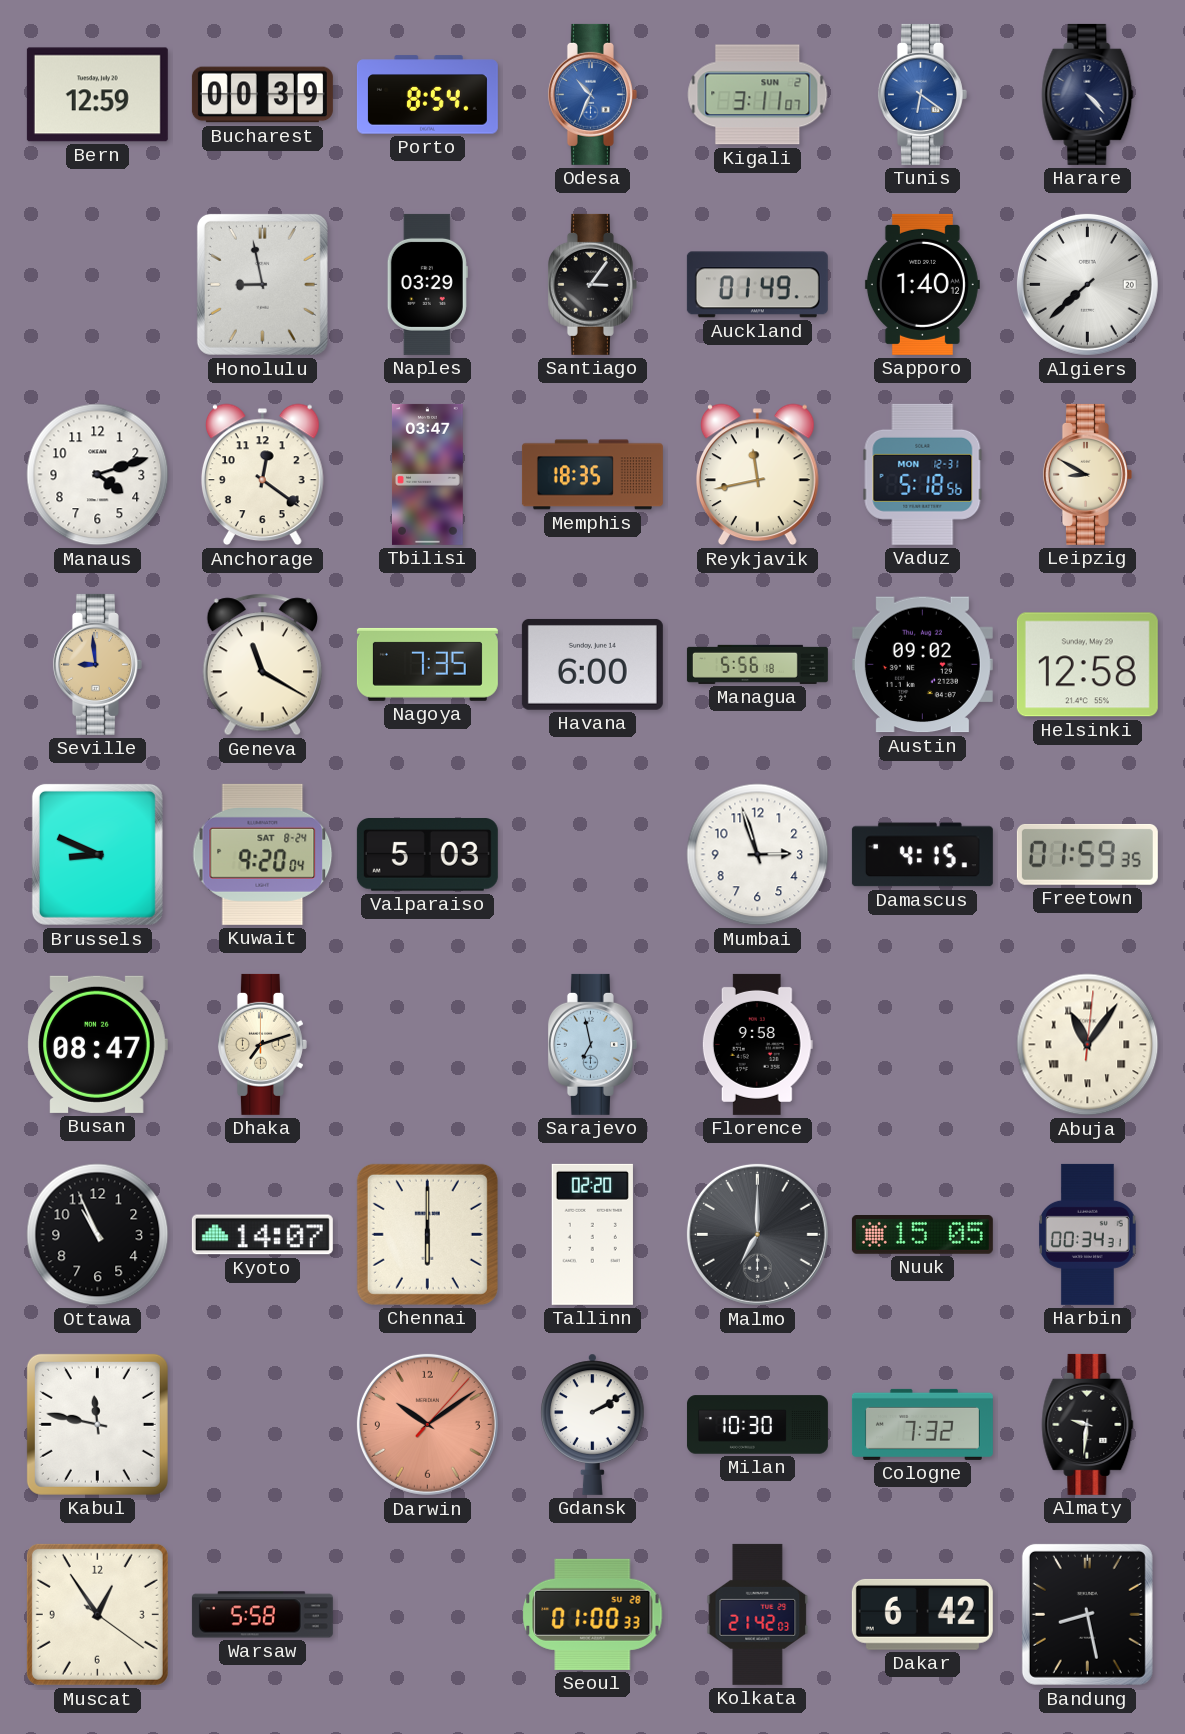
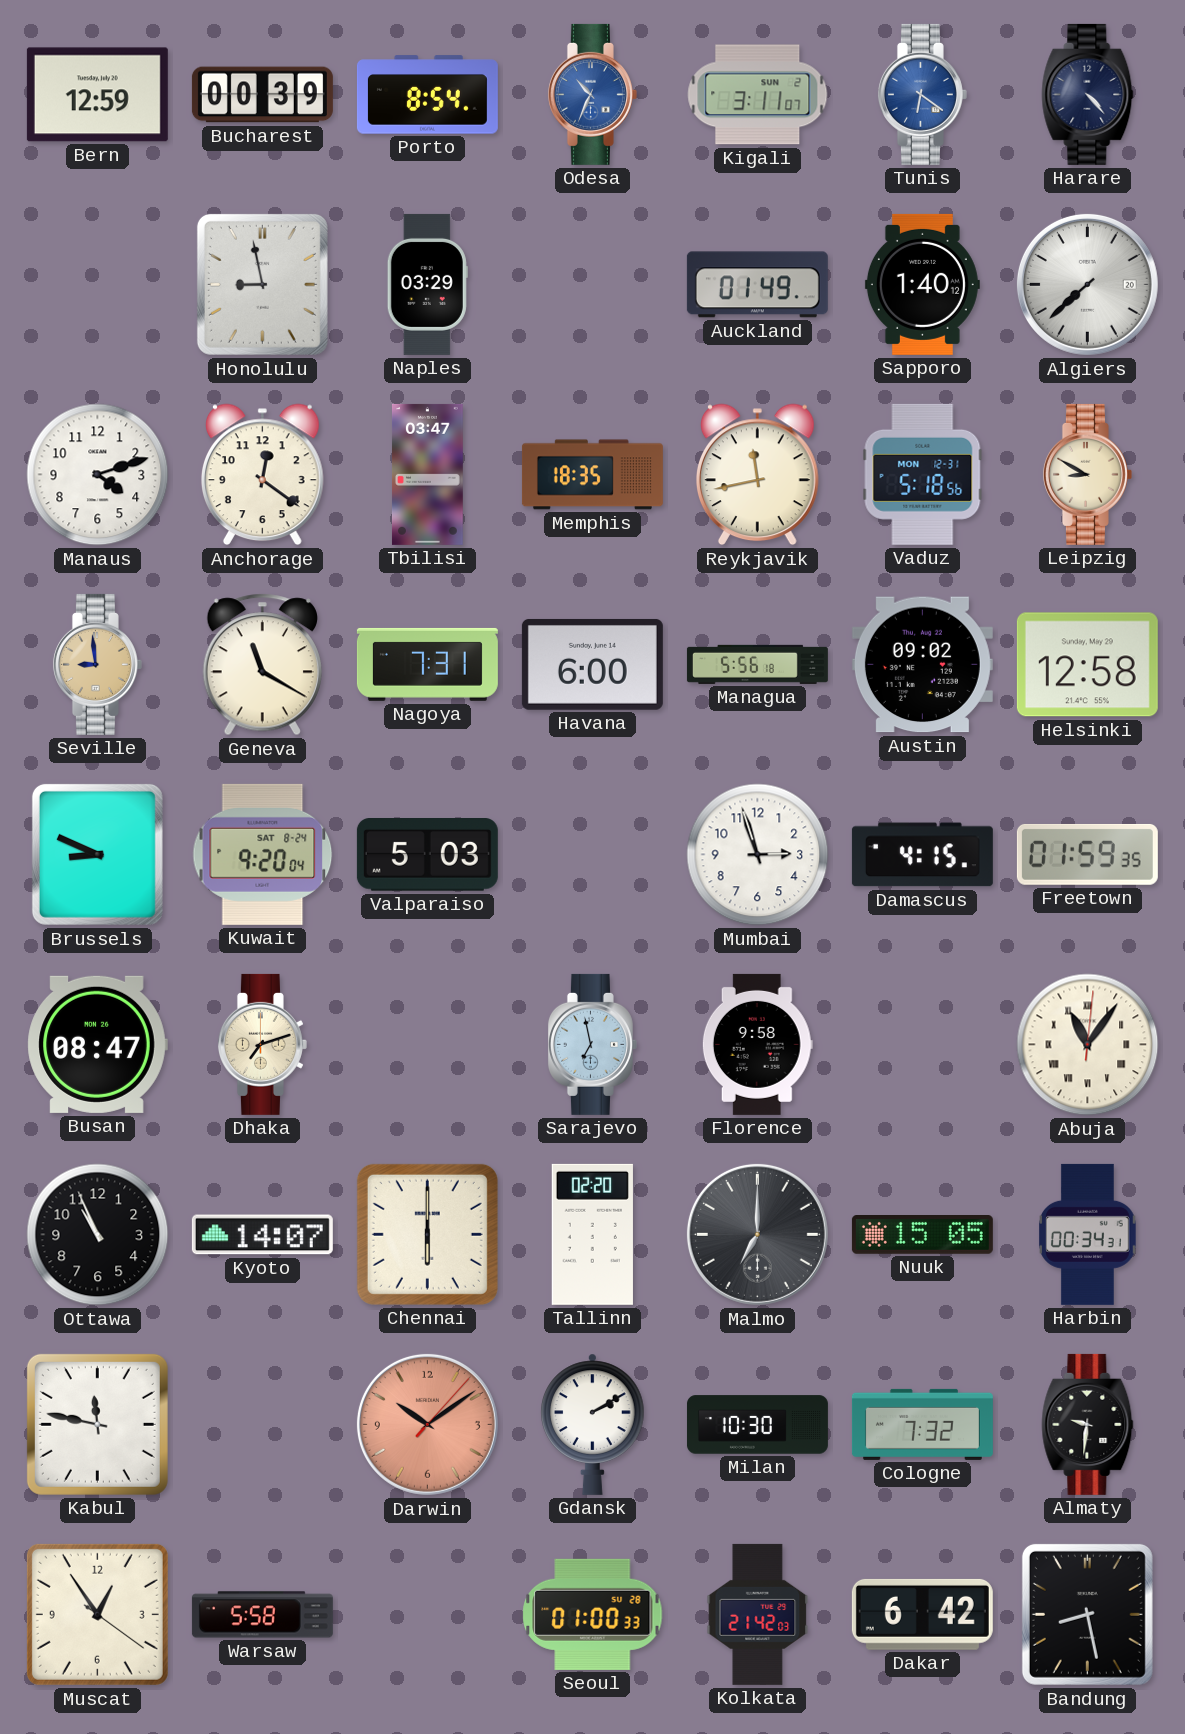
Santiago: 3:06 -> none (592, 284)
Nagoya: 7:35 -> 7:31 (427, 664)
